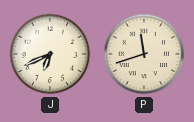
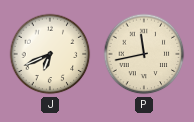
P: 11:42 -> 11:43 (144, 54)
